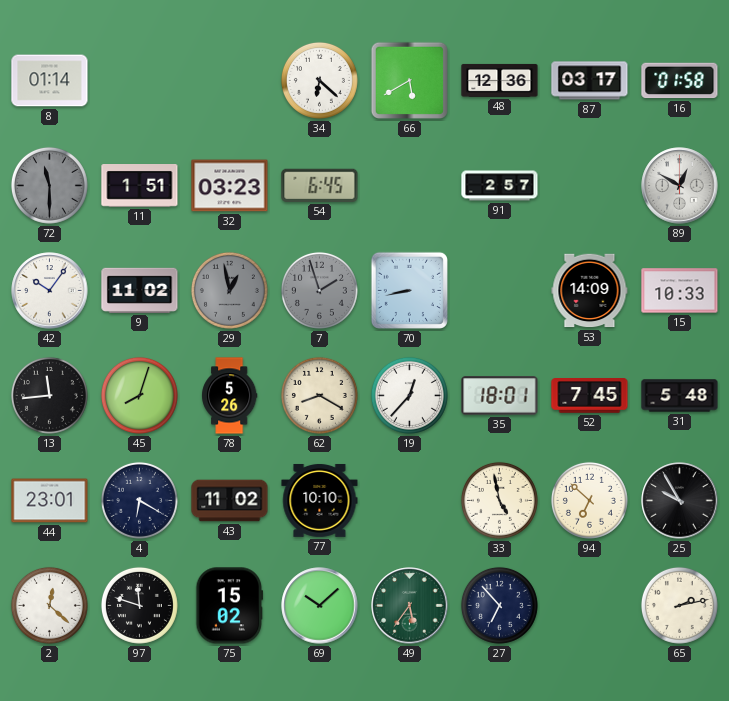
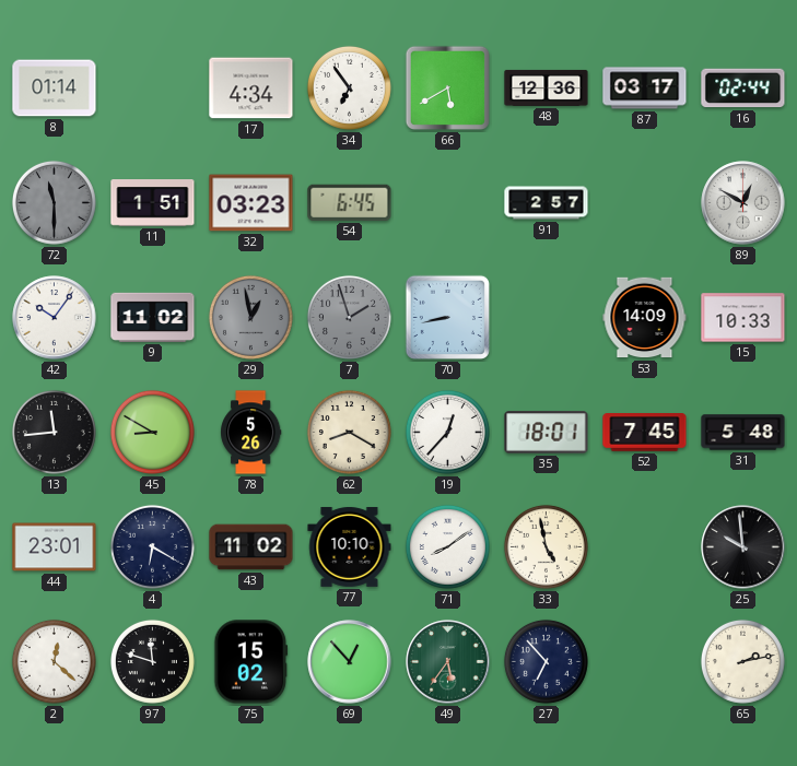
17: none -> 4:34 (251, 89)
34: 6:22 -> 6:54 (349, 87)
16: 01:58 -> 02:44 (743, 89)
45: 8:03 -> 8:50 (152, 432)
71: none -> 8:09 (447, 546)
94: 6:52 -> none (589, 500)
25: 9:55 -> 9:59 (743, 547)
69: 10:08 -> 12:53 (350, 662)
